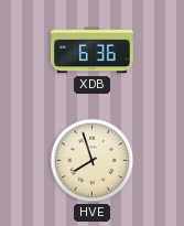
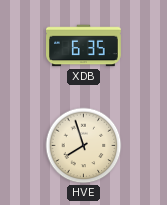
XDB: 6:36 -> 6:35 (84, 46)
